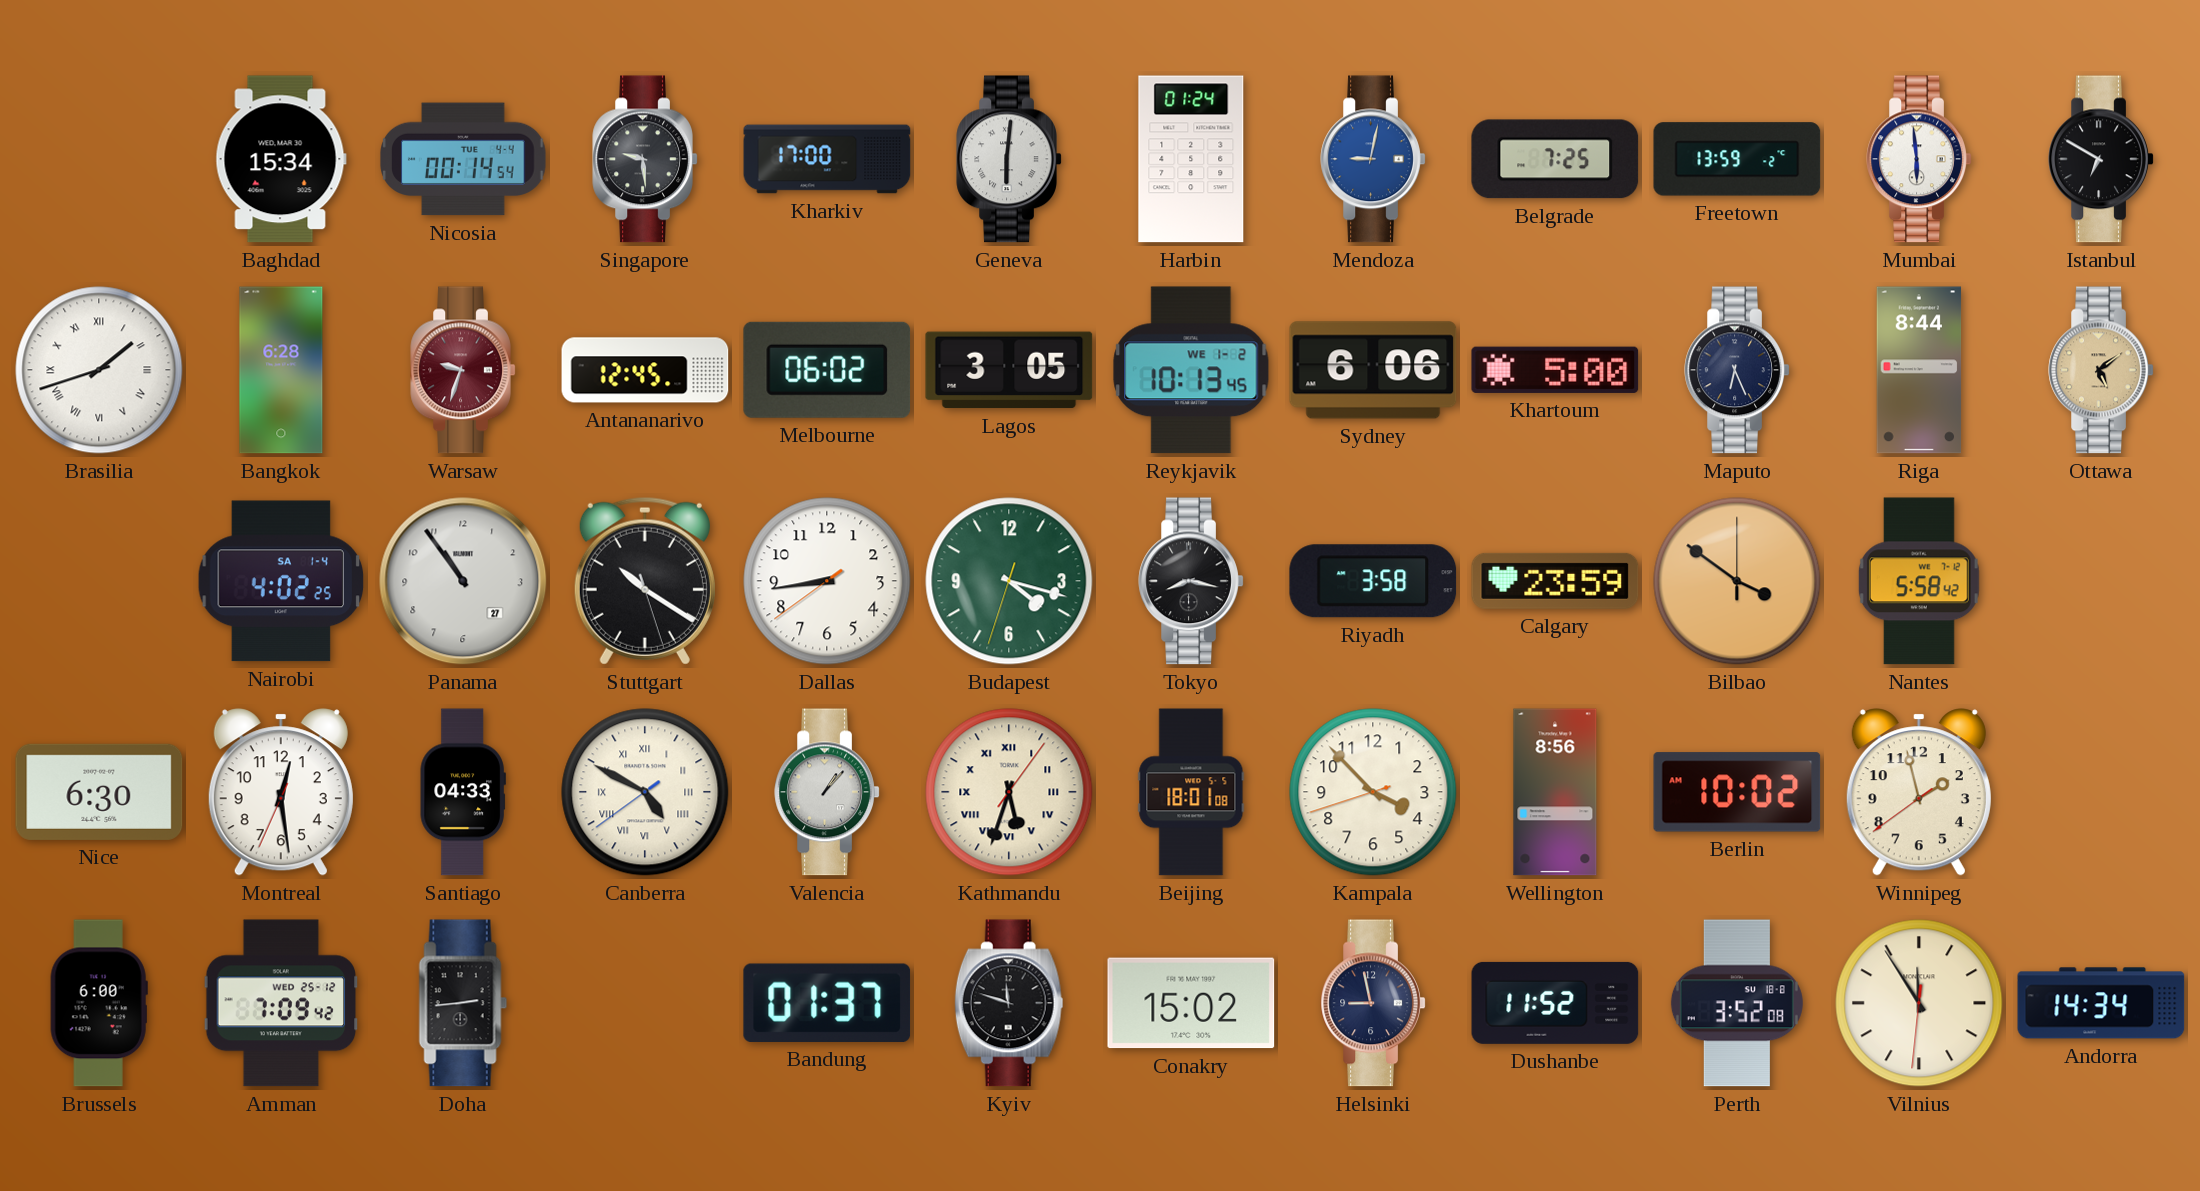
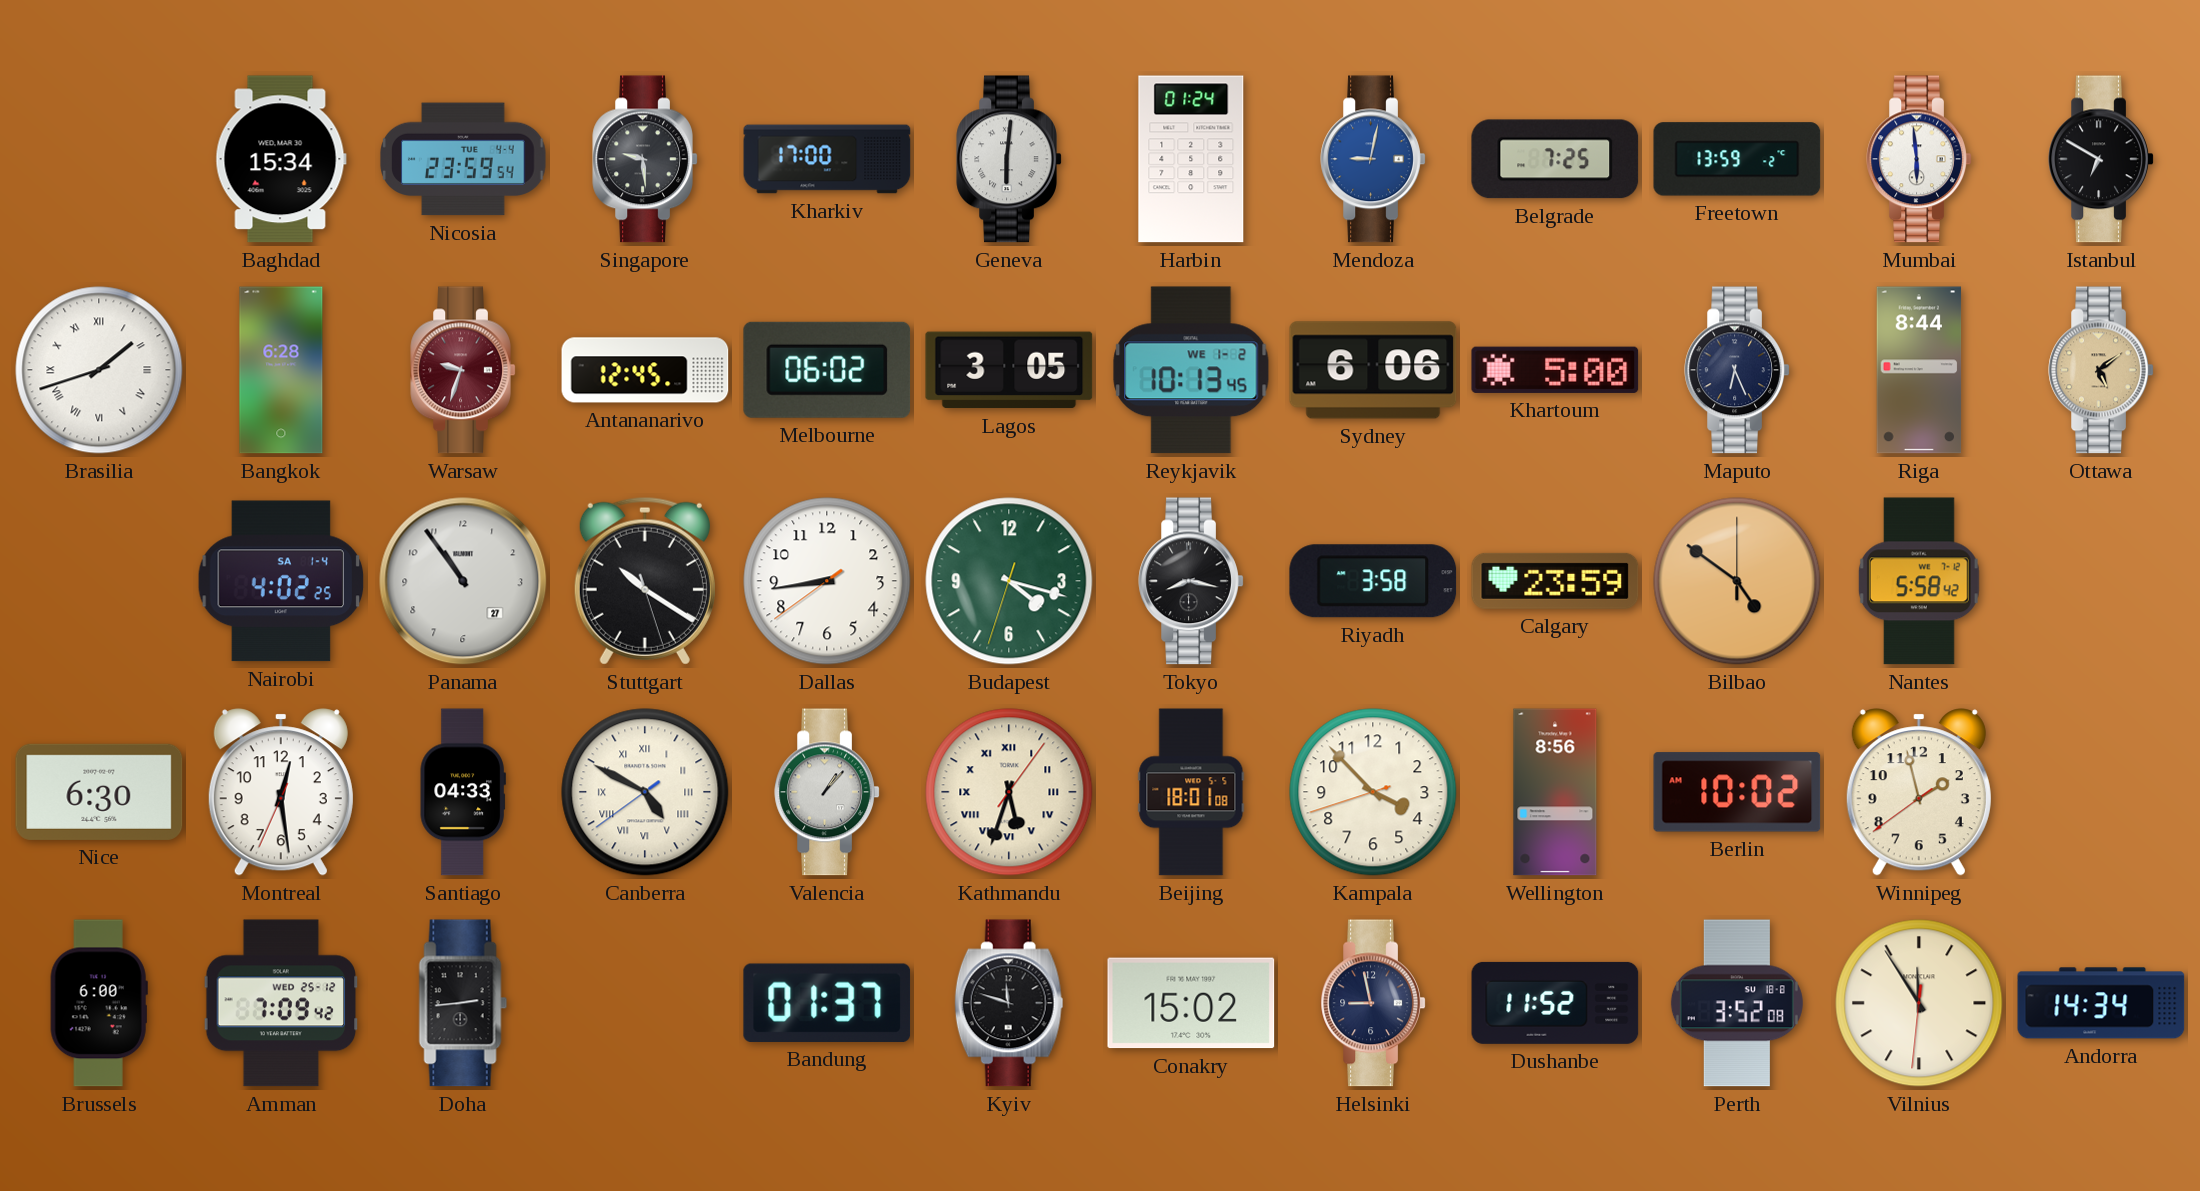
Nicosia: 00:14 -> 23:59 (463, 159)
Bilbao: 3:51 -> 4:51 (1737, 581)
